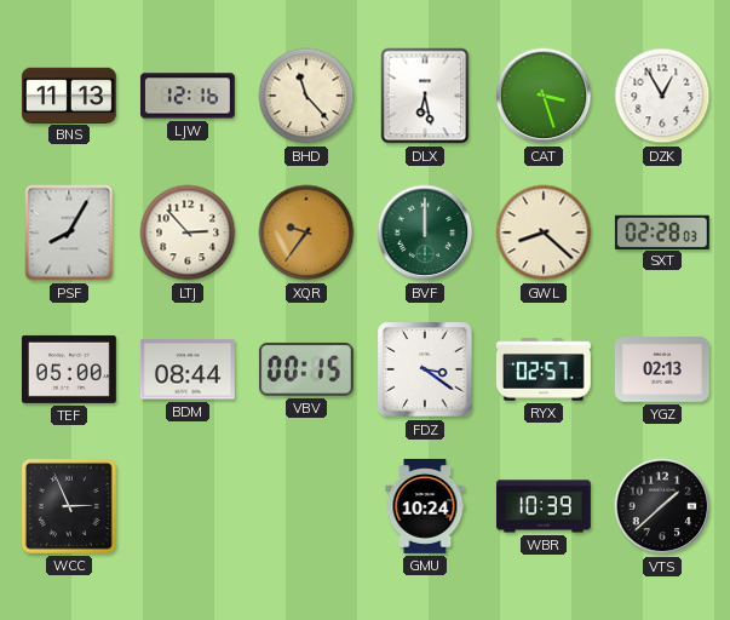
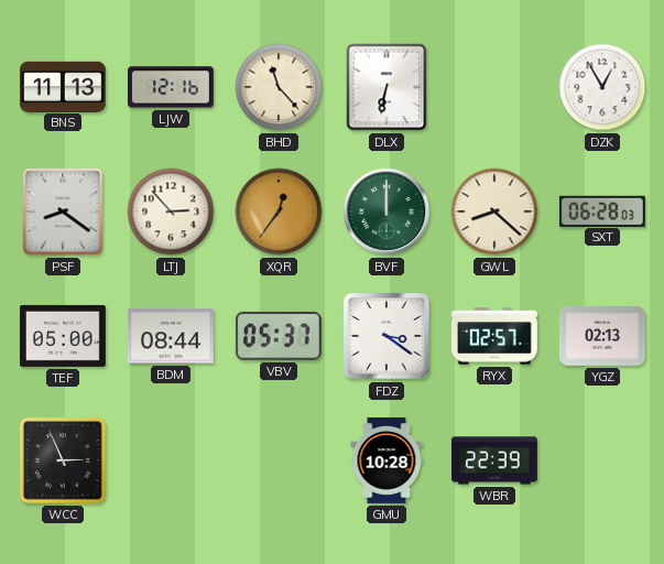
DLX: 6:28 -> 6:32 (387, 87)
CAT: 3:27 -> none (544, 96)
PSF: 8:05 -> 8:21 (63, 211)
XQR: 9:36 -> 12:36 (279, 211)
SXT: 02:28 -> 06:28 (602, 210)
VBV: 00:15 -> 05:37 (279, 336)
GMU: 10:24 -> 10:28 (387, 460)
WBR: 10:39 -> 22:39 (494, 460)
VTS: 1:38 -> none (662, 506)
